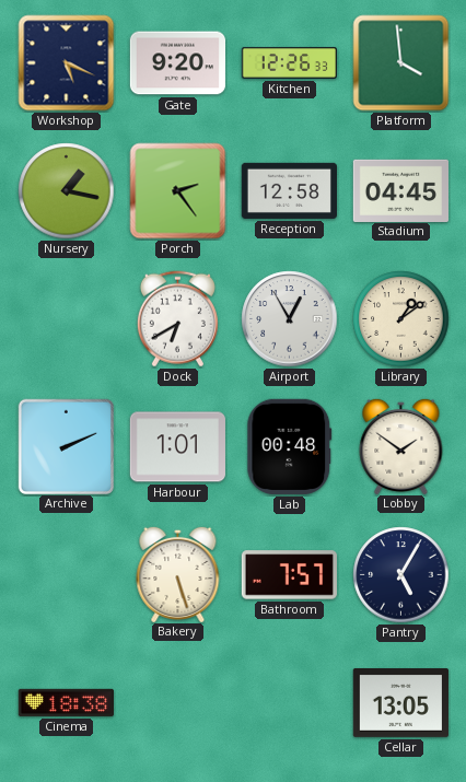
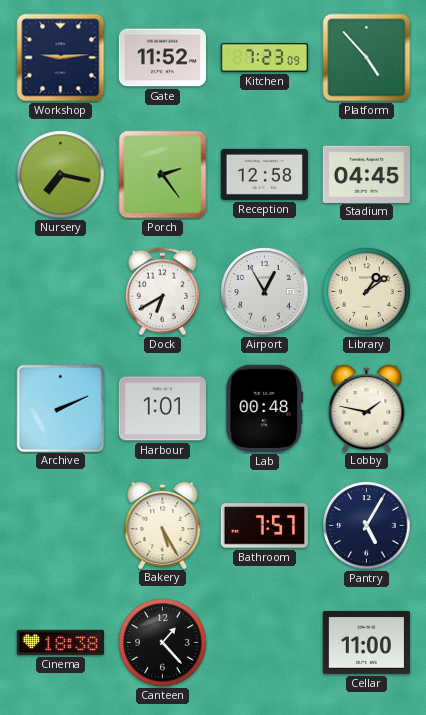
Workshop: 5:19 -> 9:14 (61, 58)
Gate: 9:20 -> 11:52 (162, 58)
Kitchen: 12:26 -> 7:23 (264, 57)
Platform: 3:59 -> 4:53 (367, 58)
Nursery: 1:17 -> 7:17 (61, 175)
Lobby: 1:51 -> 1:47 (367, 407)
Bakery: 5:27 -> 5:25 (163, 524)
Canteen: none -> 1:23 (163, 643)
Cellar: 13:05 -> 11:00 (366, 643)
